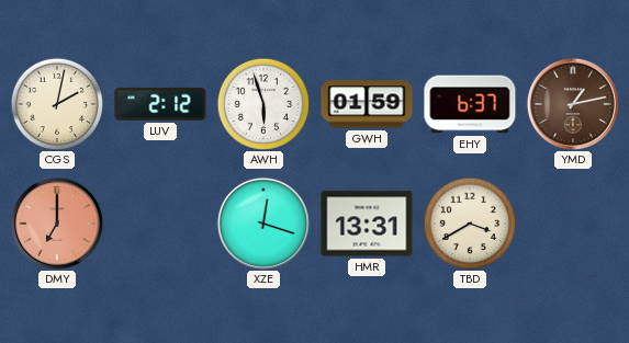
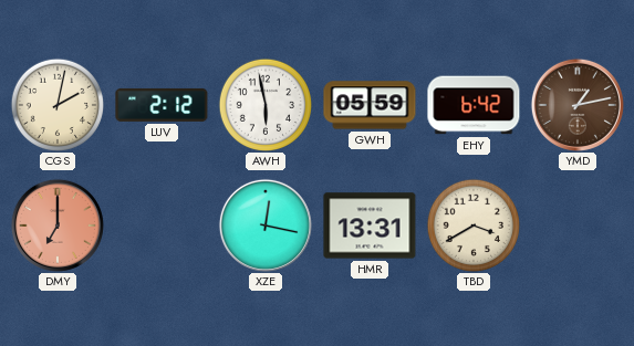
AWH: 5:57 -> 5:58 (264, 104)
GWH: 01:59 -> 05:59 (370, 105)
EHY: 6:37 -> 6:42 (474, 105)
XZE: 12:18 -> 12:17 (266, 226)
